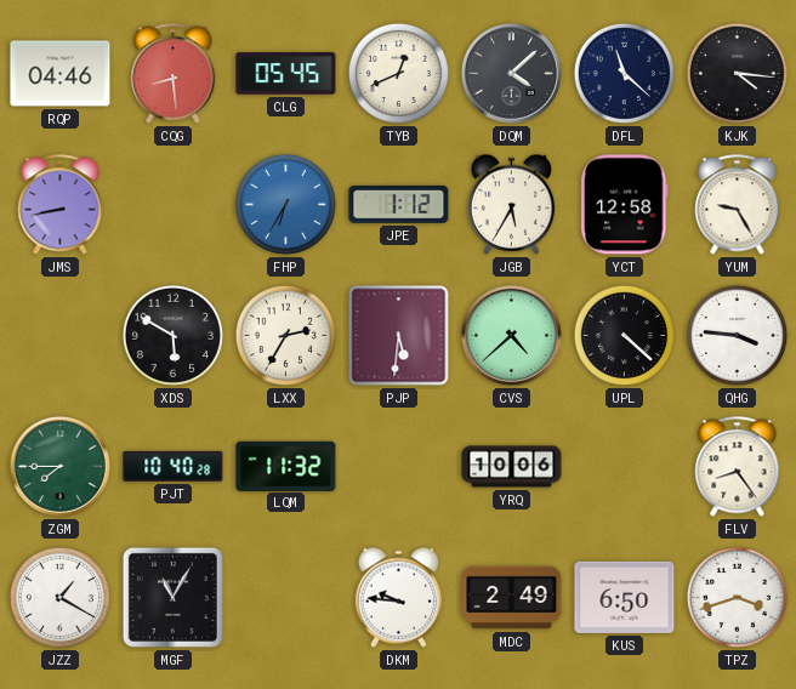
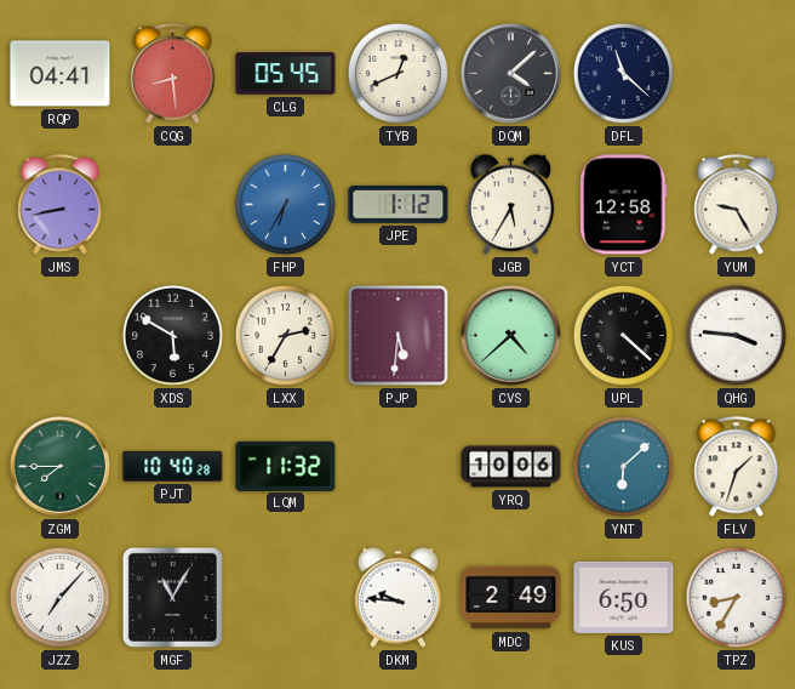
RQP: 04:46 -> 04:41 (61, 74)
KJK: 4:16 -> none (737, 73)
YNT: none -> 6:08 (623, 466)
FLV: 8:24 -> 1:33 (737, 467)
JZZ: 1:20 -> 7:07 (59, 597)
TPZ: 3:42 -> 8:35 (736, 597)
